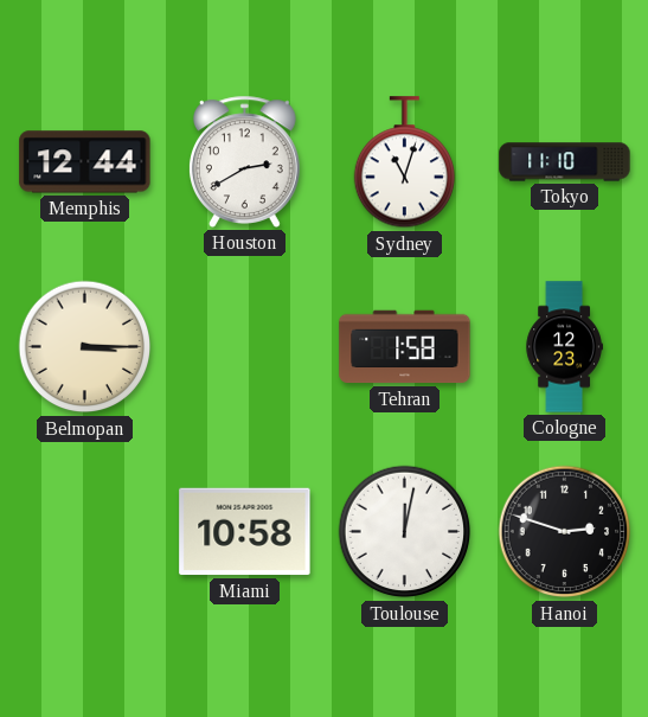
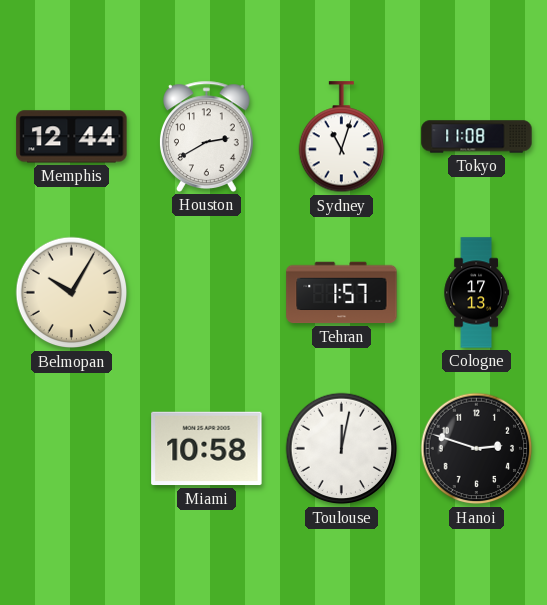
Tokyo: 11:10 -> 11:08 (477, 137)
Belmopan: 3:15 -> 10:05 (72, 293)
Tehran: 1:58 -> 1:57 (342, 293)
Cologne: 12:23 -> 17:13 (476, 293)
